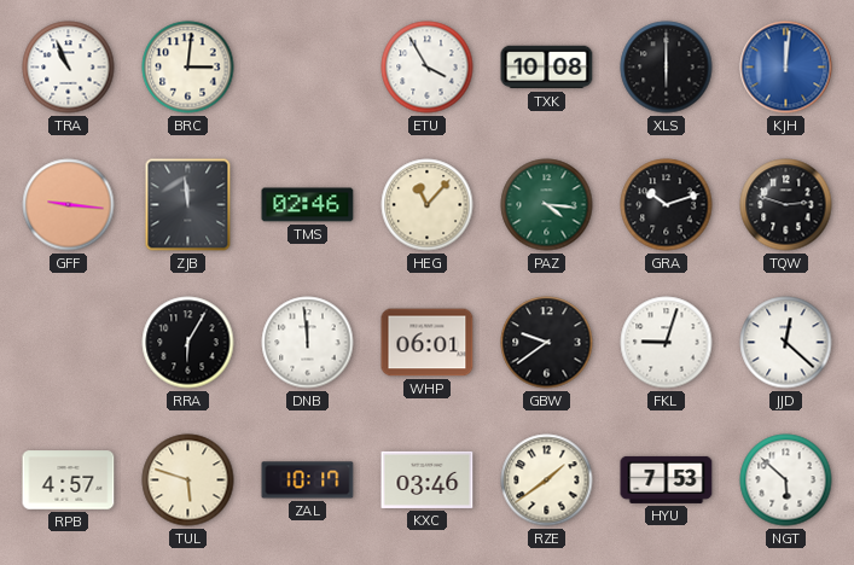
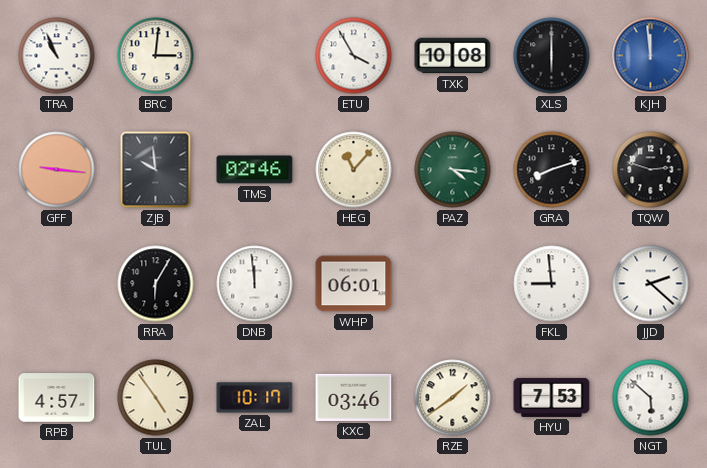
KJH: 12:01 -> 11:59 (651, 56)
ZJB: 11:59 -> 9:59 (156, 170)
GRA: 10:12 -> 8:12 (552, 170)
GBW: 9:39 -> none (547, 343)
FKL: 9:03 -> 8:59 (552, 284)
JJD: 12:22 -> 2:22 (651, 284)
TUL: 5:48 -> 4:54 (156, 398)
